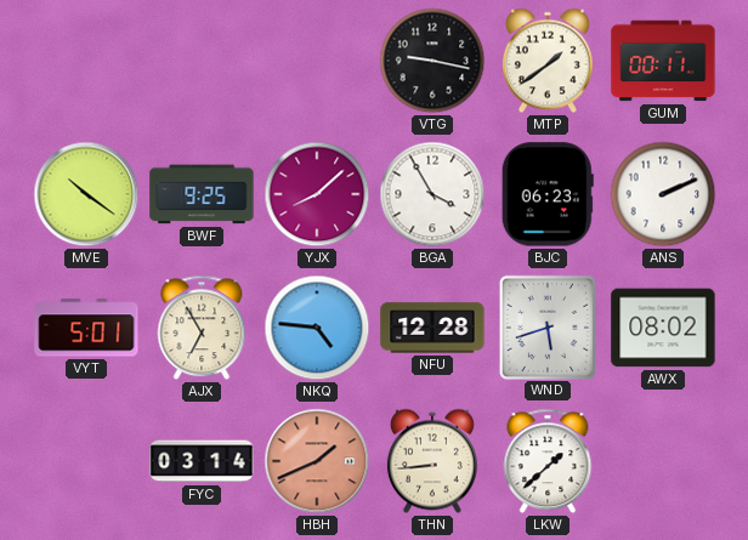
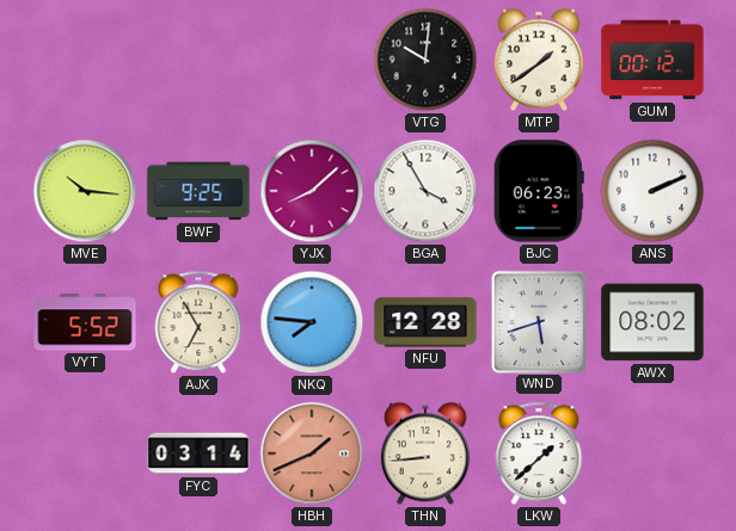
VTG: 9:17 -> 10:01 (425, 60)
GUM: 00:11 -> 00:12 (652, 60)
MVE: 10:21 -> 10:16 (85, 191)
VYT: 5:01 -> 5:52 (85, 322)
NKQ: 4:46 -> 7:46 (312, 322)
